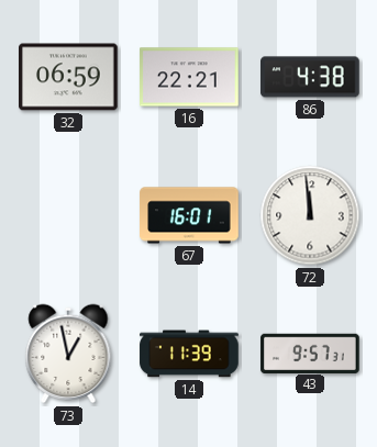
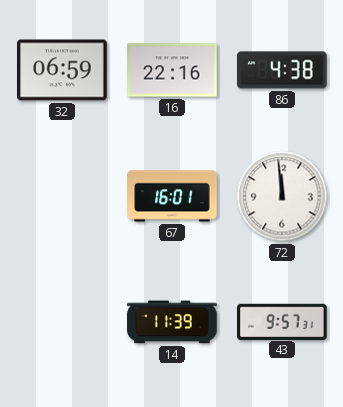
16: 22:21 -> 22:16 (172, 70)
73: 12:58 -> none (68, 354)
